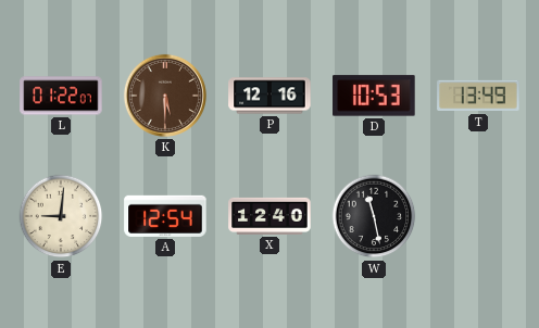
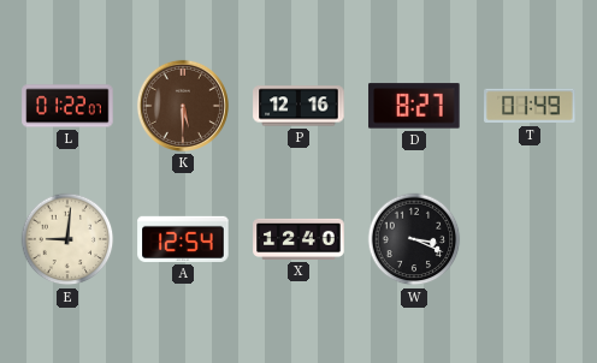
D: 10:53 -> 8:27 (414, 106)
T: 13:49 -> 01:49 (530, 106)
W: 11:28 -> 3:19 (414, 239)
